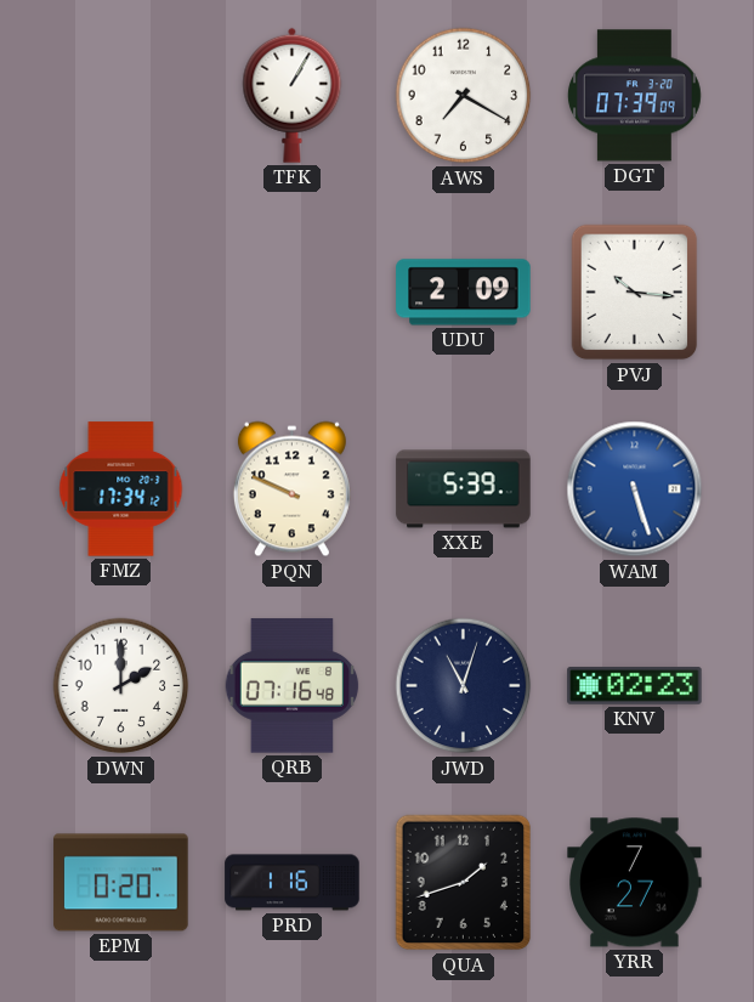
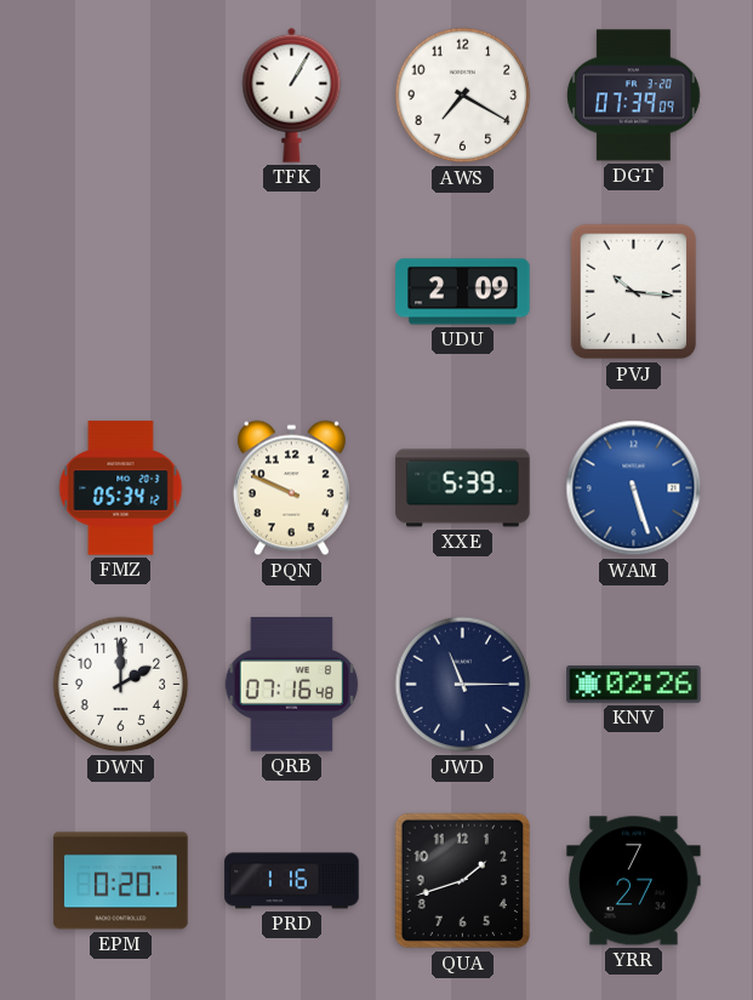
FMZ: 17:34 -> 05:34 (121, 488)
JWD: 11:03 -> 11:15 (463, 685)
KNV: 02:23 -> 02:26 (634, 685)
